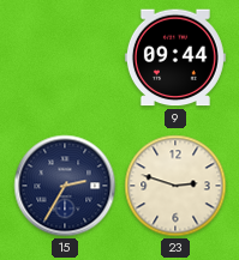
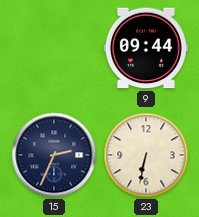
15: 2:35 -> 2:34 (54, 155)
23: 2:48 -> 6:32 (146, 155)
